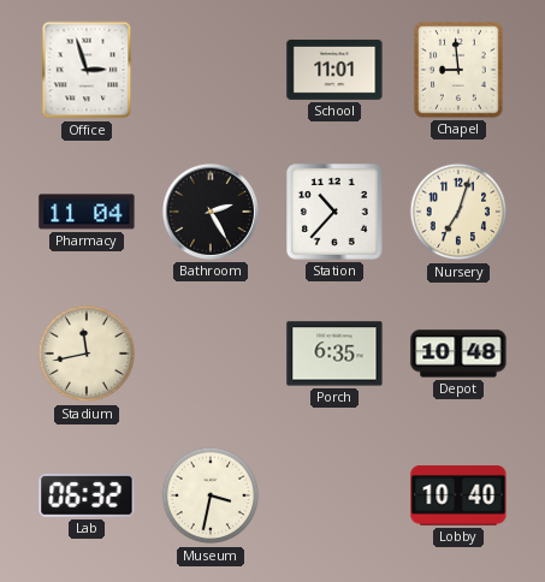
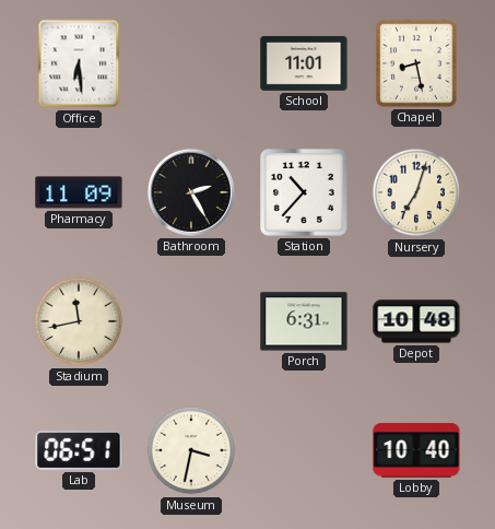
Office: 2:57 -> 6:29 (79, 63)
Chapel: 8:59 -> 8:28 (416, 63)
Pharmacy: 11:04 -> 11:09 (79, 192)
Porch: 6:35 -> 6:31 (304, 321)
Lab: 06:32 -> 06:51 (79, 450)
